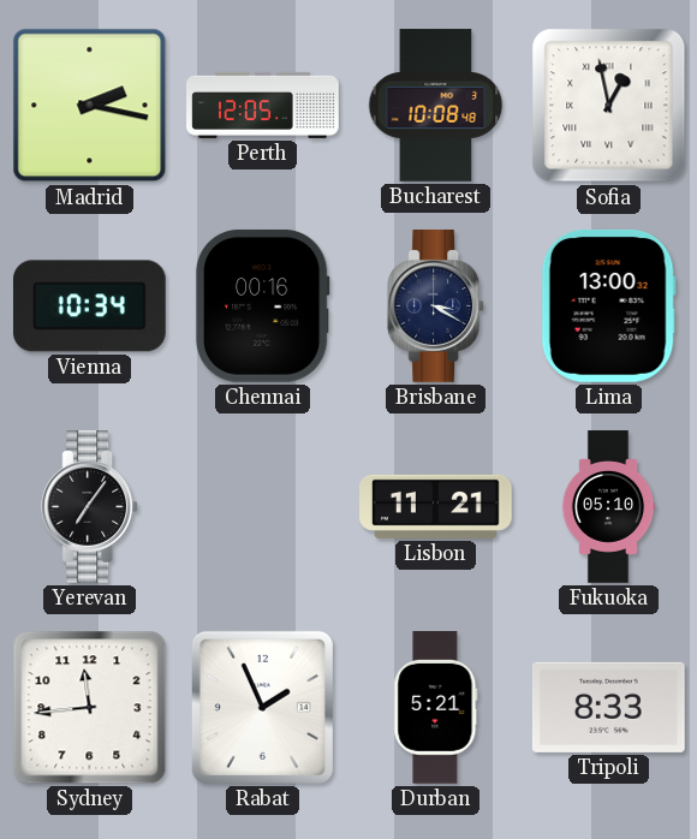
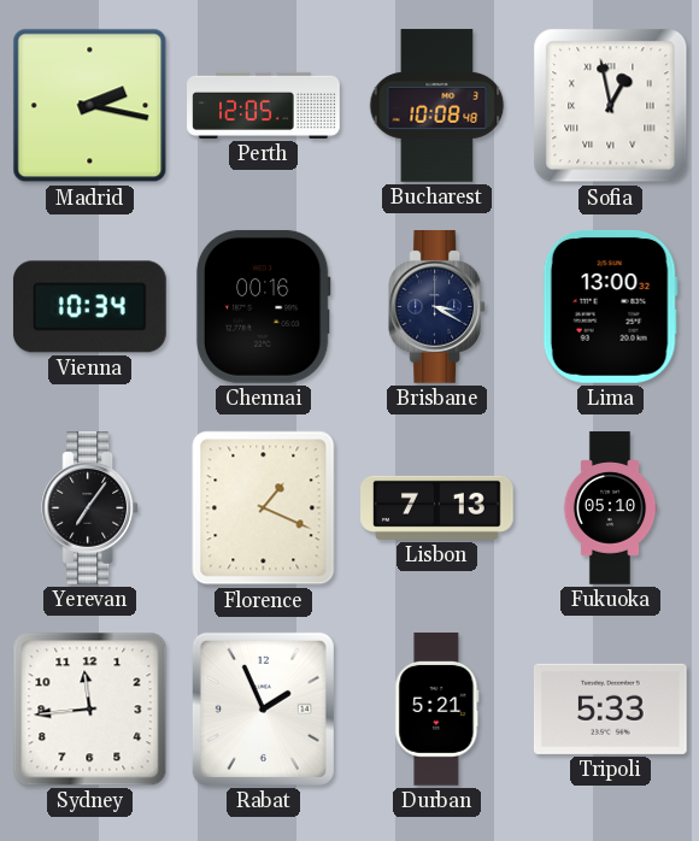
Florence: none -> 1:19 (264, 508)
Lisbon: 11:21 -> 7:13 (437, 507)
Tripoli: 8:33 -> 5:33 (610, 708)
